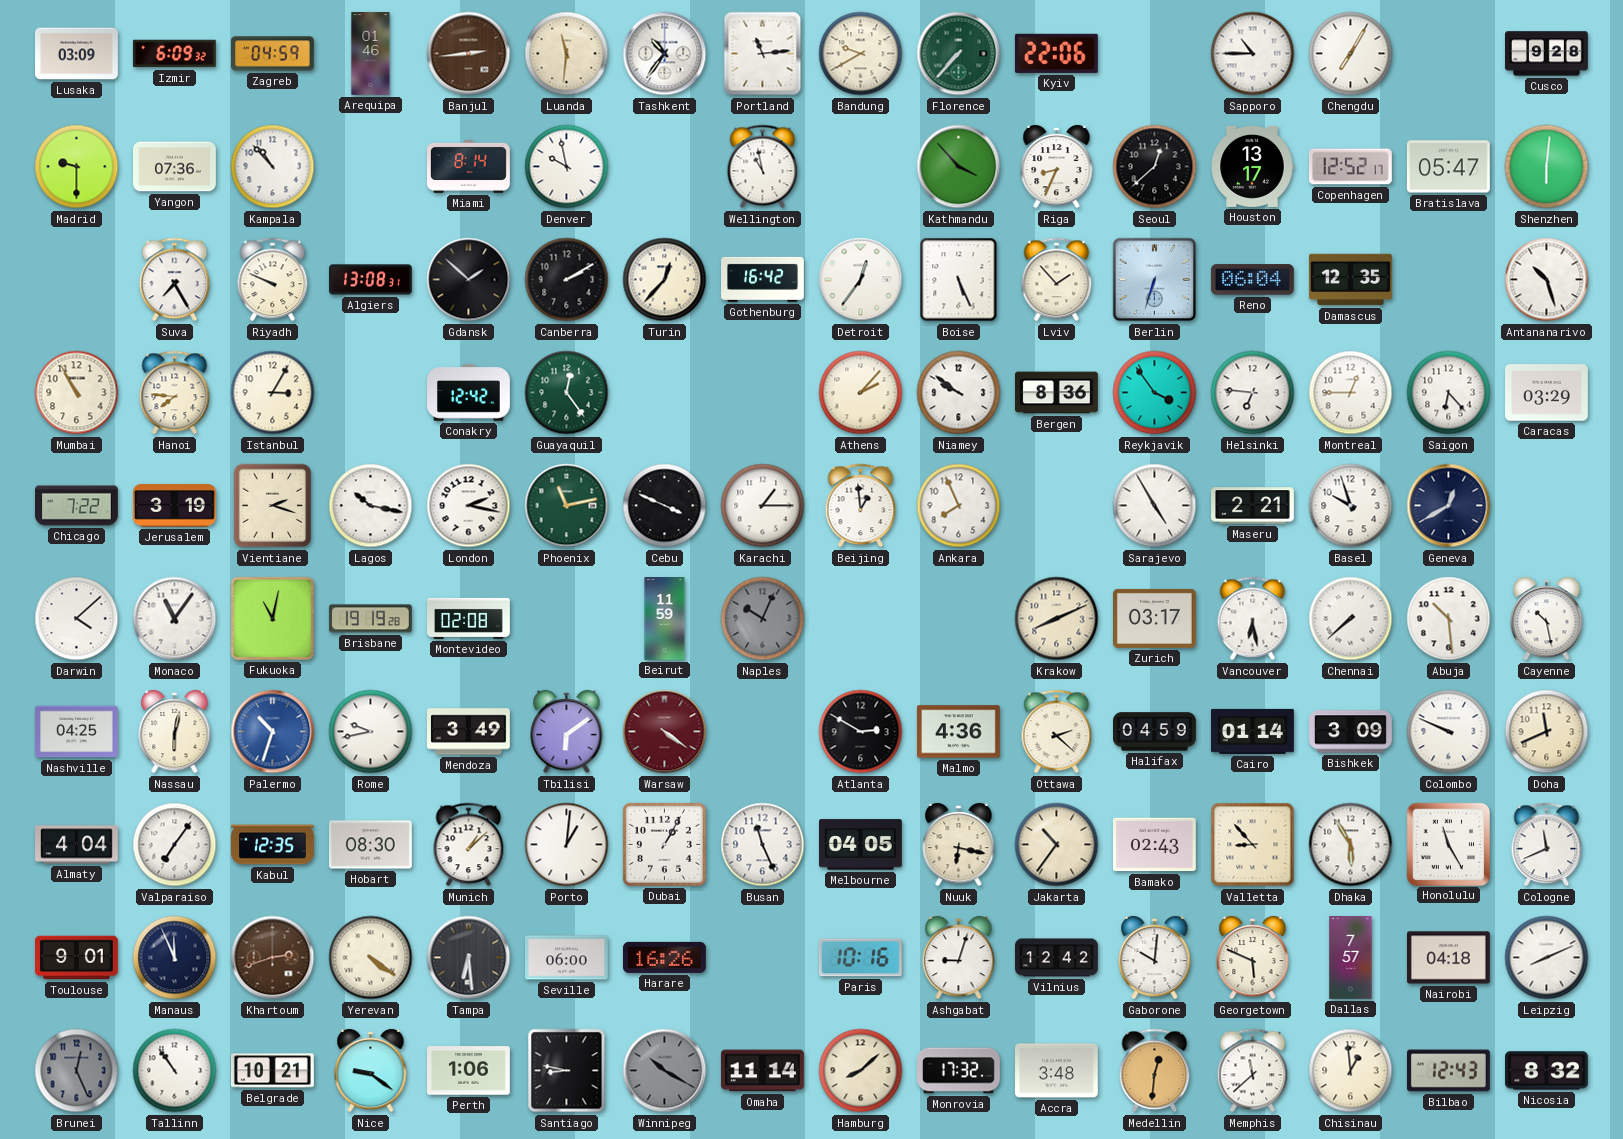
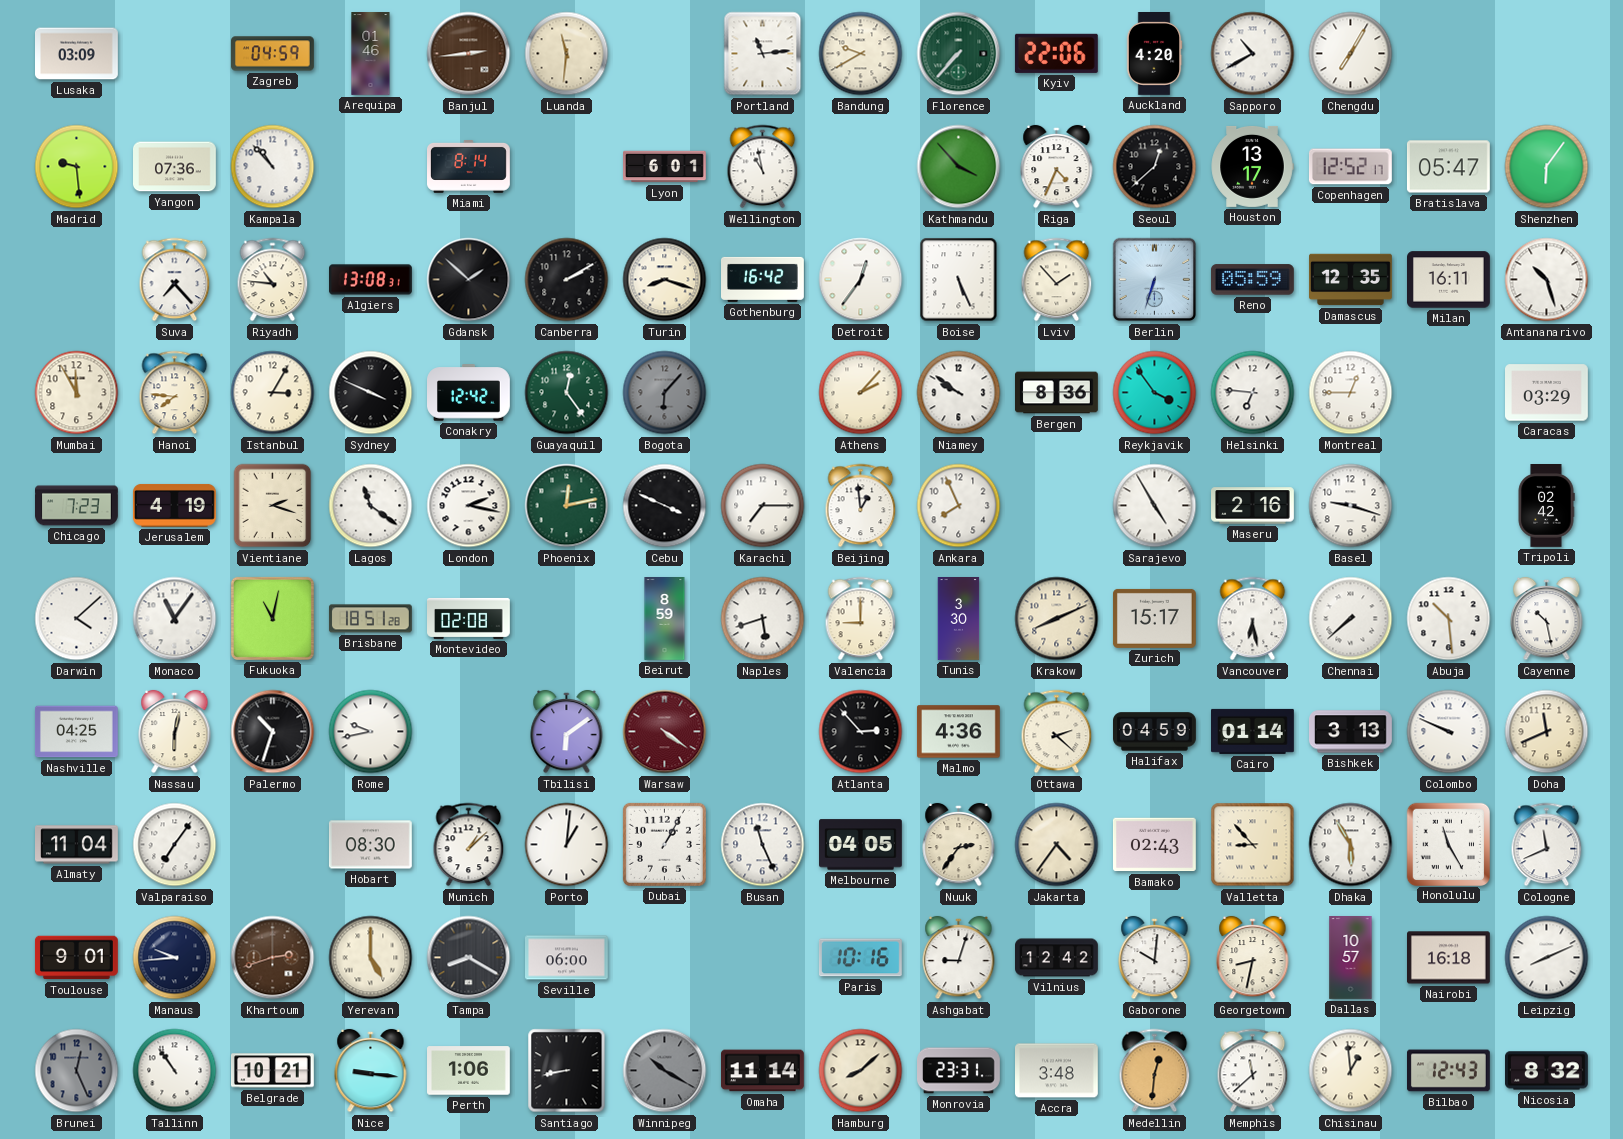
Izmir: 6:09 -> none (175, 54)
Tashkent: 10:36 -> none (665, 54)
Auckland: none -> 4:20 (1154, 54)
Sapporo: 10:45 -> 10:40 (1253, 54)
Cusco: 9:28 -> none (1547, 54)
Madrid: 9:30 -> 9:29 (77, 167)
Denver: 9:58 -> none (567, 167)
Lyon: none -> 6:01 (665, 167)
Riga: 8:34 -> 4:34 (1057, 167)
Shenzhen: 6:01 -> 6:06 (1547, 167)
Suva: 7:25 -> 7:23 (175, 280)
Riyadh: 9:49 -> 10:46 (273, 280)
Turin: 12:37 -> 8:18 (665, 280)
Reno: 06:04 -> 05:59 (1252, 280)
Milan: none -> 16:11 (1449, 280)
Mumbai: 10:55 -> 11:55 (77, 393)
Sydney: none -> 3:49 (371, 393)
Bogota: none -> 6:07 (665, 393)
Saigon: 6:23 -> none (1449, 393)
Chicago: 7:22 -> 7:23 (77, 506)
Jerusalem: 3:19 -> 4:19 (174, 505)
Lagos: 10:17 -> 11:21 (371, 506)
Phoenix: 11:13 -> 12:13 (567, 506)
Karachi: 1:15 -> 7:15 (763, 506)
Maseru: 2:21 -> 2:16 (1253, 506)
Basel: 9:57 -> 9:18 (1351, 506)
Geneva: 12:40 -> none (1449, 506)
Tripoli: none -> 02:42 (1546, 506)
Brisbane: 19:19 -> 18:51 (370, 619)
Beirut: 11:59 -> 8:59 (665, 619)
Naples: 10:04 -> 5:42 (763, 619)
Naples dial: grey -> white (763, 619)
Valencia: none -> 9:00 (861, 619)
Tunis: none -> 3:30 (959, 619)
Zurich: 03:17 -> 15:17 (1154, 618)
Palermo dial: blue -> black (273, 732)
Mendoza: 3:49 -> none (469, 732)
Atlanta: 2:50 -> 2:53 (861, 732)
Bishkek: 3:09 -> 3:13 (1351, 732)
Almaty: 4:04 -> 11:04 (77, 845)
Kabul: 12:35 -> none (273, 845)
Nuuk: 6:17 -> 2:36 (959, 845)
Jakarta: 10:36 -> 4:36 (1057, 845)
Manaus: 11:56 -> 9:44 (175, 958)
Yerevan: 4:21 -> 5:00 (371, 958)
Tampa: 6:29 -> 8:20 (469, 958)
Harare: 16:26 -> none (665, 957)
Georgetown: 5:49 -> 8:32 (1253, 958)
Dallas: 7:57 -> 10:57 (1351, 958)
Nairobi: 04:18 -> 16:18 (1449, 958)
Nice: 9:21 -> 9:16 (371, 1071)
Santiago: 8:47 -> 8:43 (567, 1071)
Monrovia: 17:32 -> 23:31 (959, 1071)
